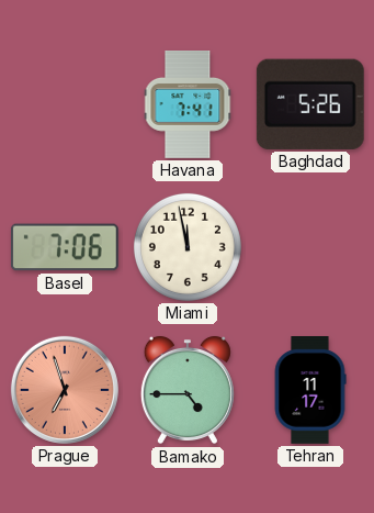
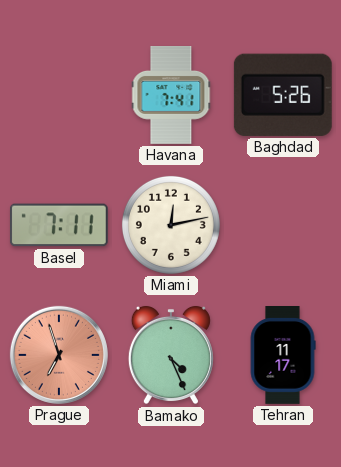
Basel: 7:06 -> 7:11 (59, 225)
Miami: 11:58 -> 12:13 (171, 225)
Bamako: 4:45 -> 4:26 (171, 355)
